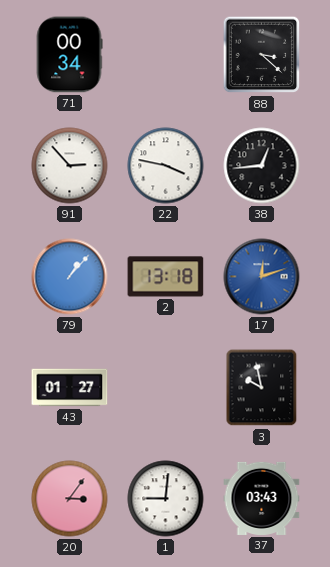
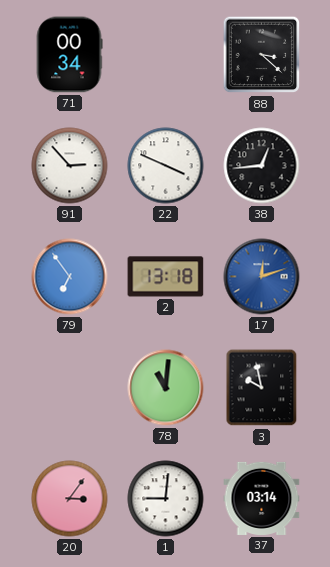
22: 3:47 -> 3:49 (166, 166)
79: 1:07 -> 6:54 (70, 277)
43: 01:27 -> none (70, 388)
78: none -> 11:01 (166, 388)
37: 03:43 -> 03:14 (262, 498)
